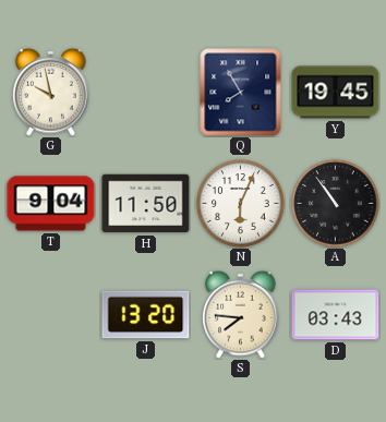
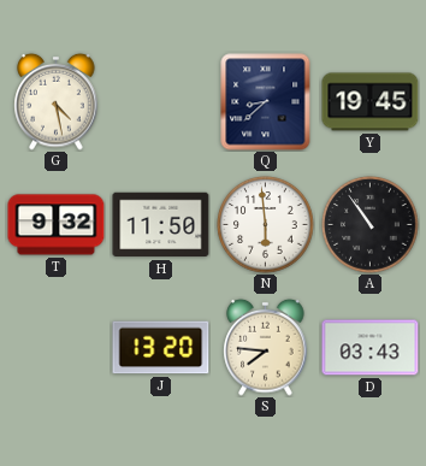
G: 9:58 -> 4:28 (57, 101)
Q: 7:55 -> 8:38 (266, 102)
T: 9:04 -> 9:32 (57, 225)
N: 6:04 -> 5:59 (266, 225)
